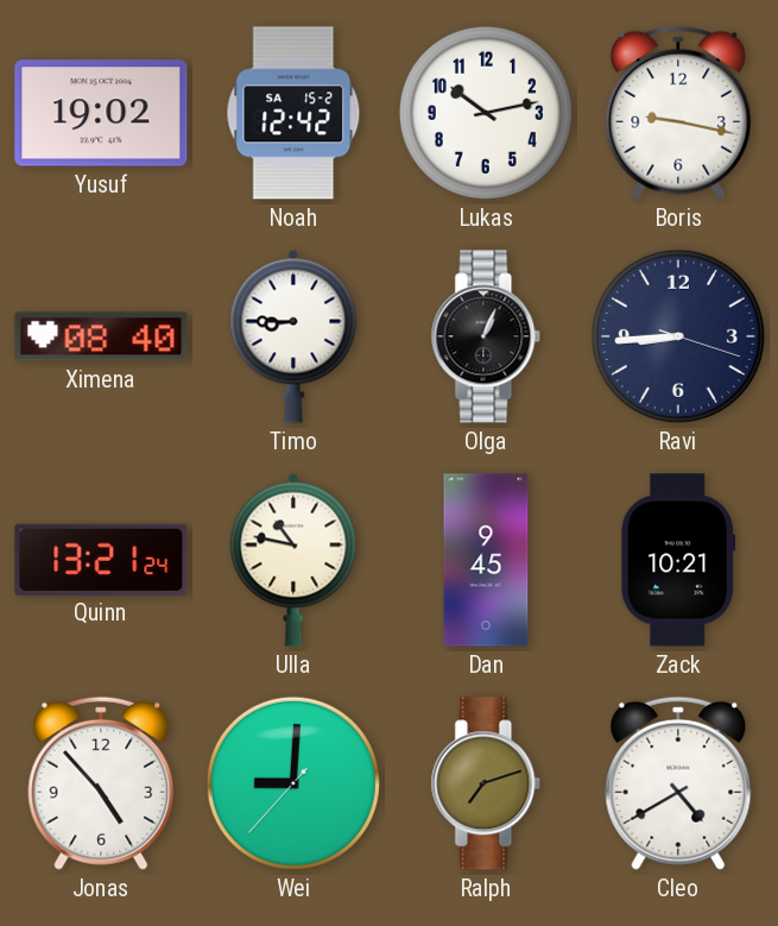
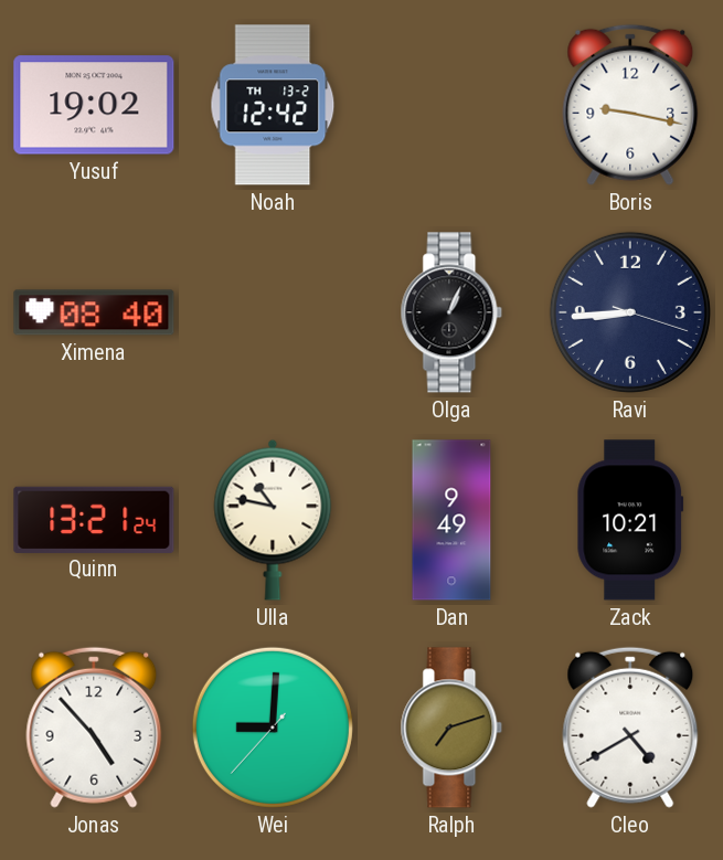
Noah date: SA 15-2 -> TH 13-2 (273, 105)
Lukas: 10:13 -> none (486, 113)
Timo: 8:45 -> none (293, 336)
Dan: 9:45 -> 9:49 (451, 520)
